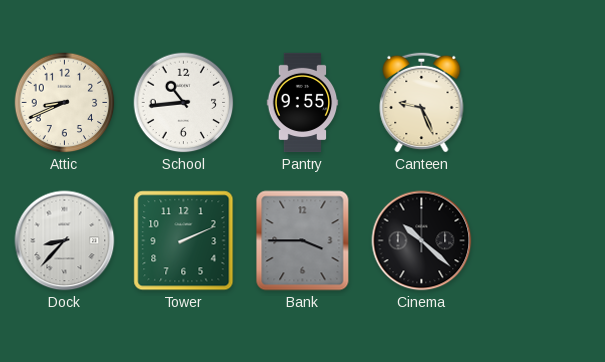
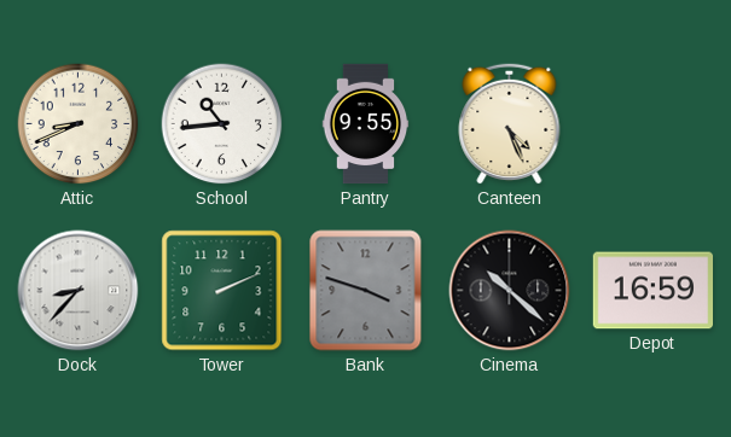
Canteen: 9:26 -> 4:26 (510, 123)
Bank: 3:45 -> 3:48 (366, 291)
Depot: none -> 16:59 (652, 291)
